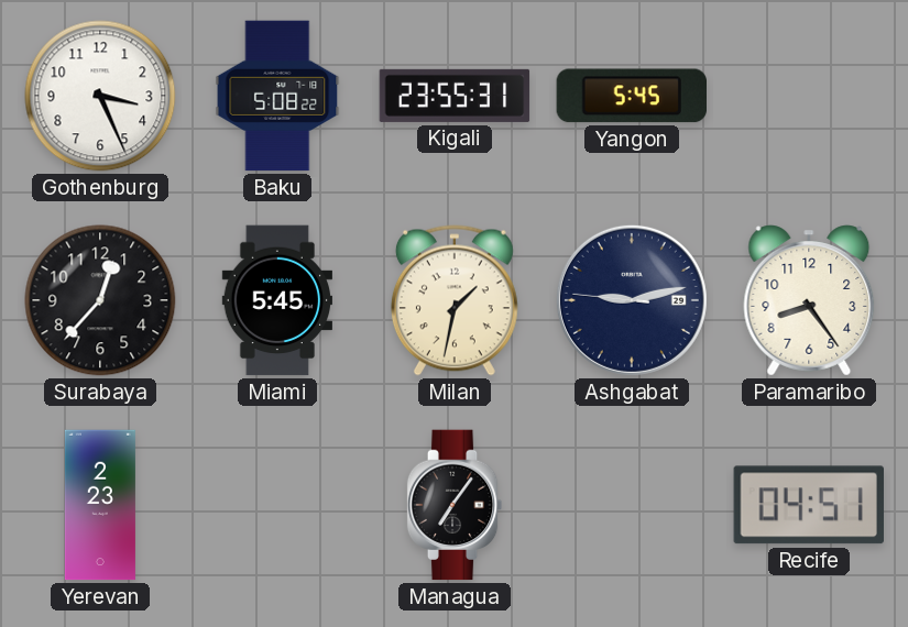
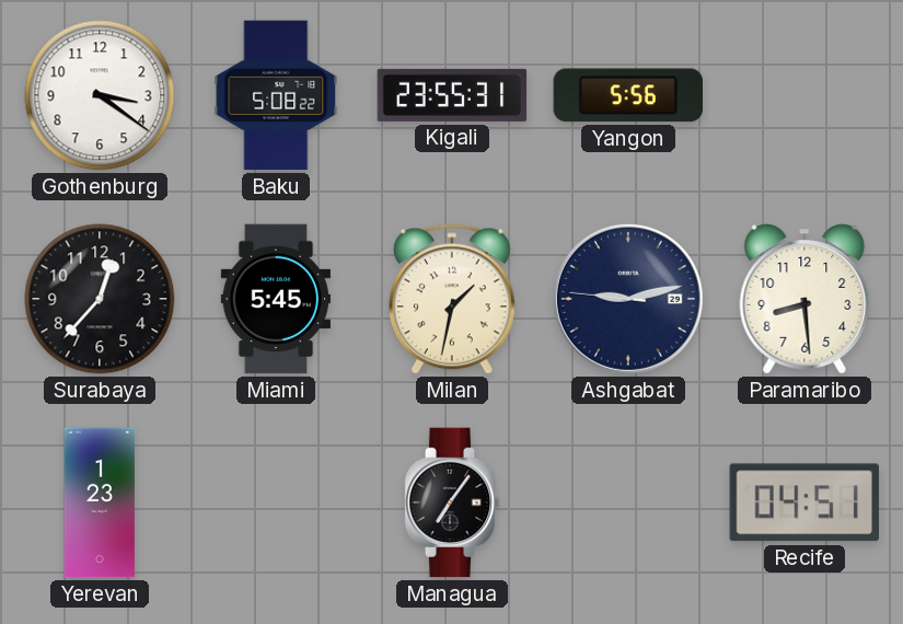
Gothenburg: 3:26 -> 3:21 (100, 95)
Yangon: 5:45 -> 5:56 (627, 95)
Paramaribo: 8:24 -> 8:29 (804, 299)
Yerevan: 2:23 -> 1:23 (100, 502)
